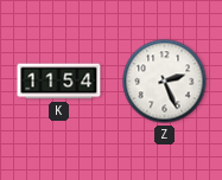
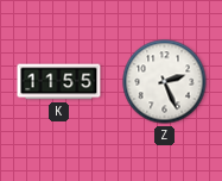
K: 11:54 -> 11:55 (59, 82)
